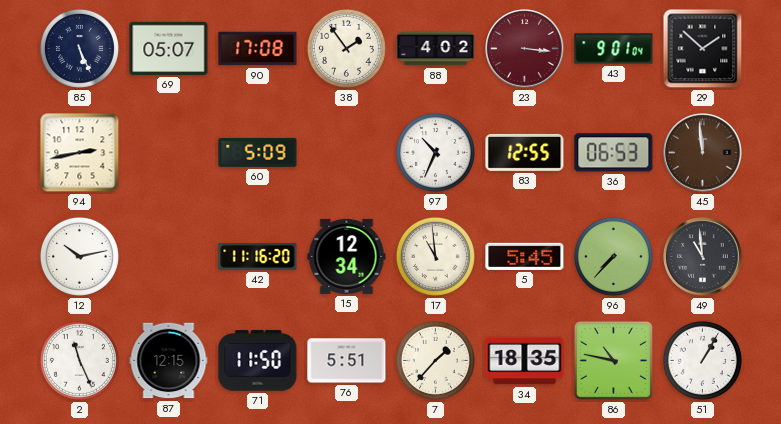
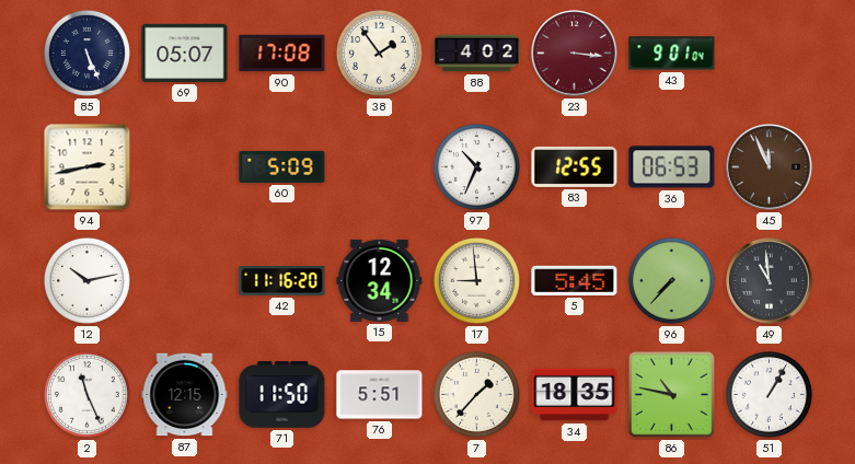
29: 1:52 -> none (703, 49)
45: 11:59 -> 11:56 (770, 167)
17: 10:59 -> 8:59 (476, 280)
